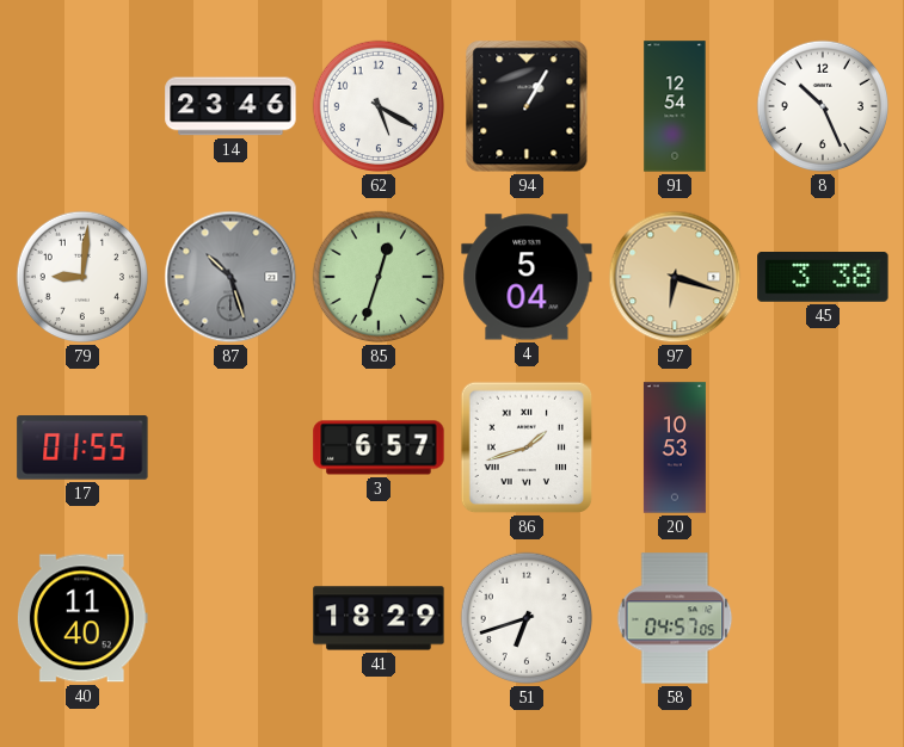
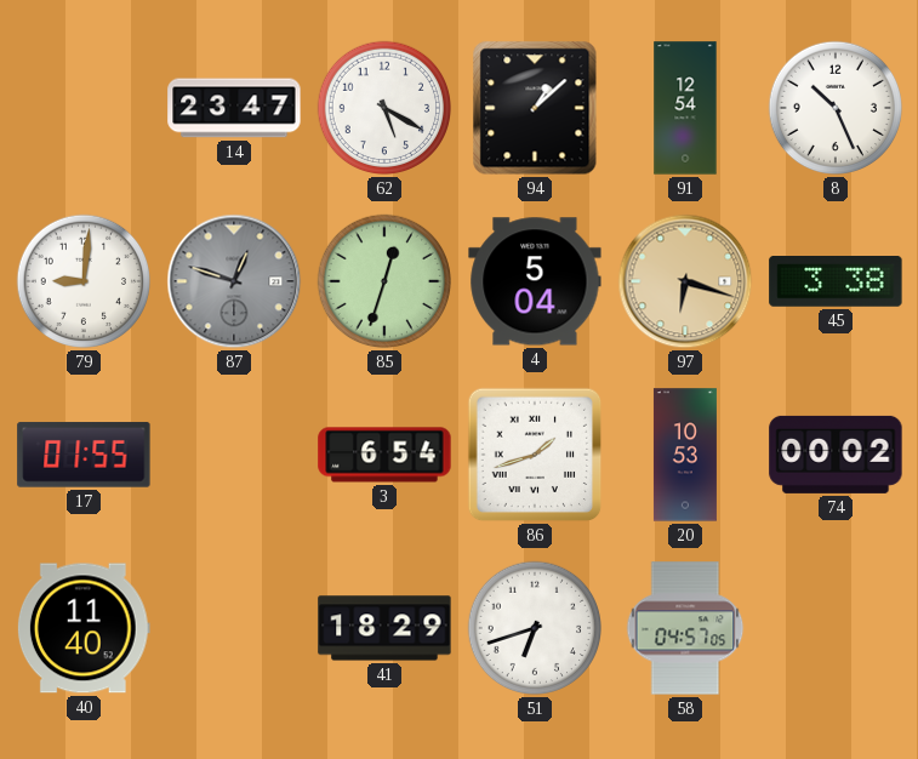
14: 23:46 -> 23:47 (234, 108)
94: 1:05 -> 1:08 (535, 108)
87: 10:27 -> 12:48 (234, 281)
3: 6:57 -> 6:54 (384, 455)
74: none -> 00:02 (836, 455)
